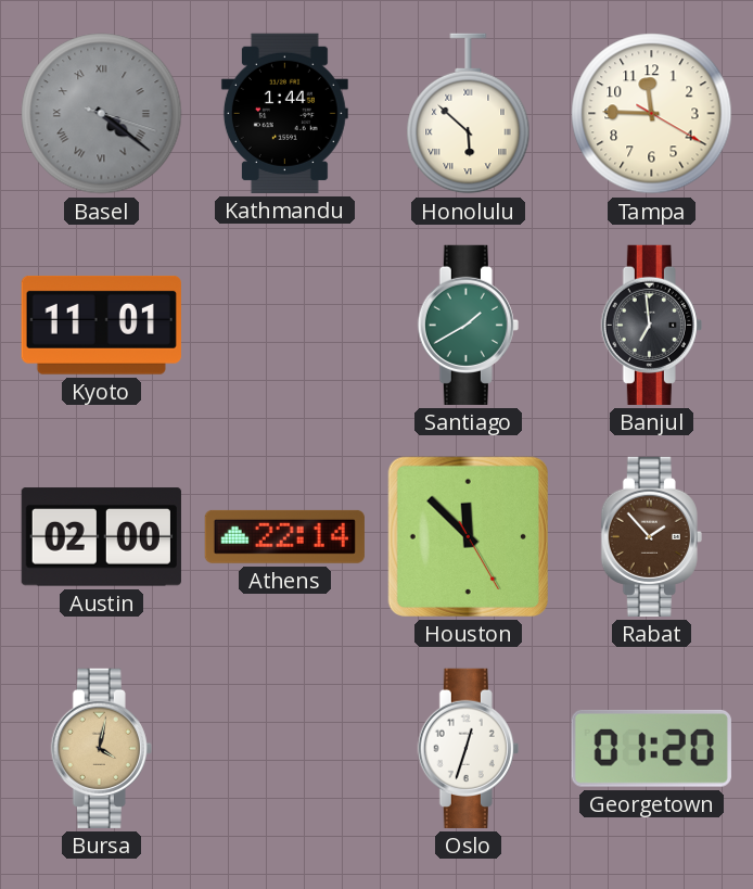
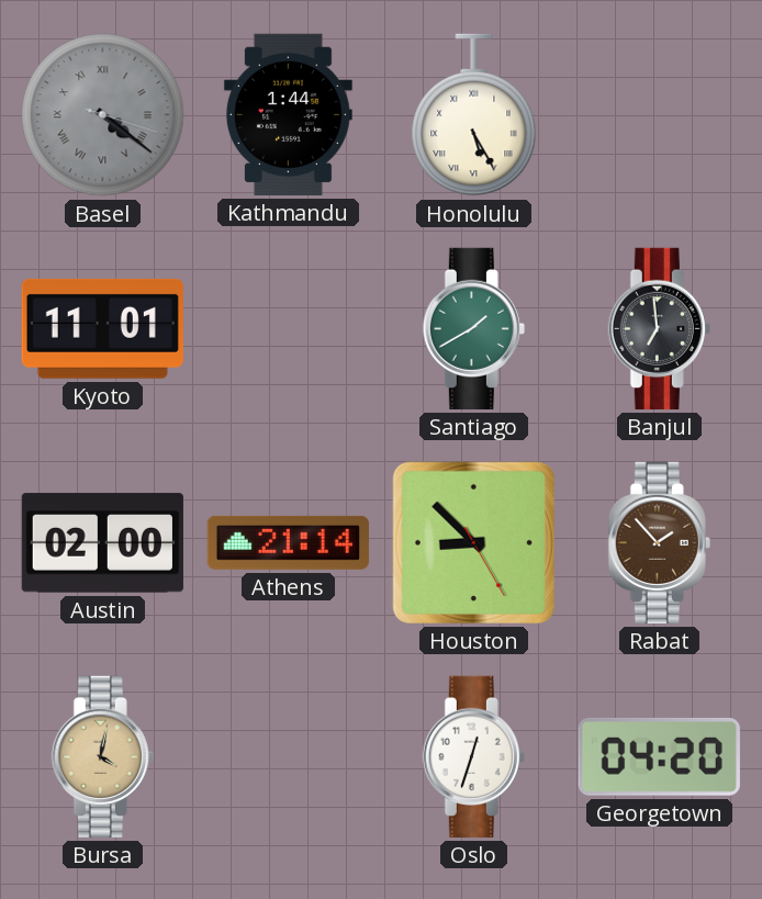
Honolulu: 5:52 -> 5:25 (474, 115)
Tampa: 11:45 -> none (652, 114)
Athens: 22:14 -> 21:14 (288, 542)
Houston: 11:52 -> 8:52 (473, 542)
Georgetown: 01:20 -> 04:20 (659, 756)
